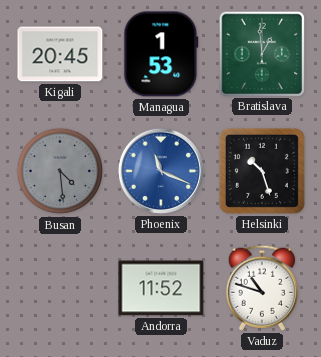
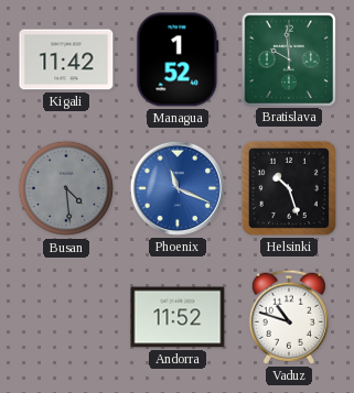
Kigali: 20:45 -> 11:42 (66, 59)
Managua: 1:53 -> 1:52 (178, 59)
Bratislava: 12:59 -> 9:59 (288, 58)
